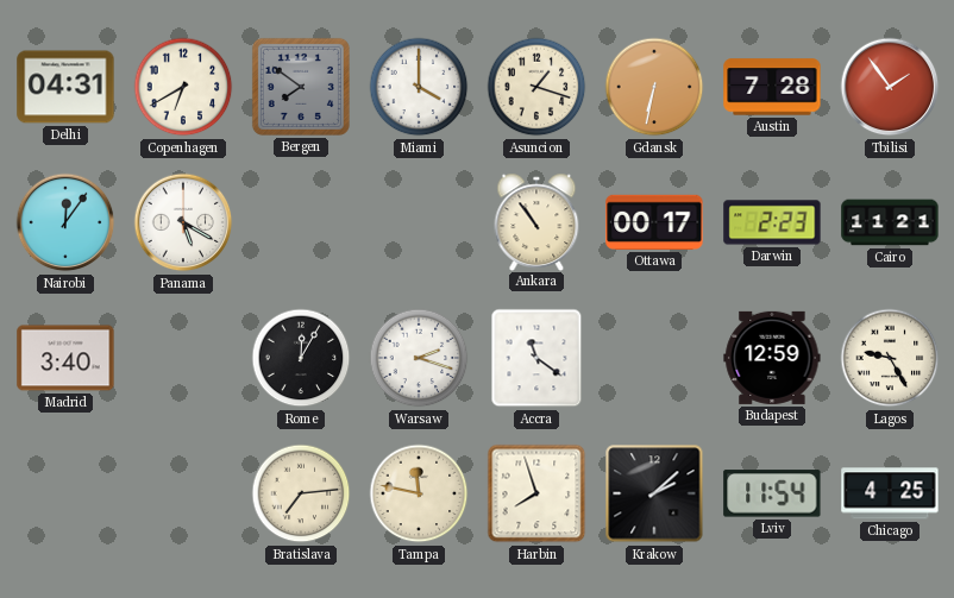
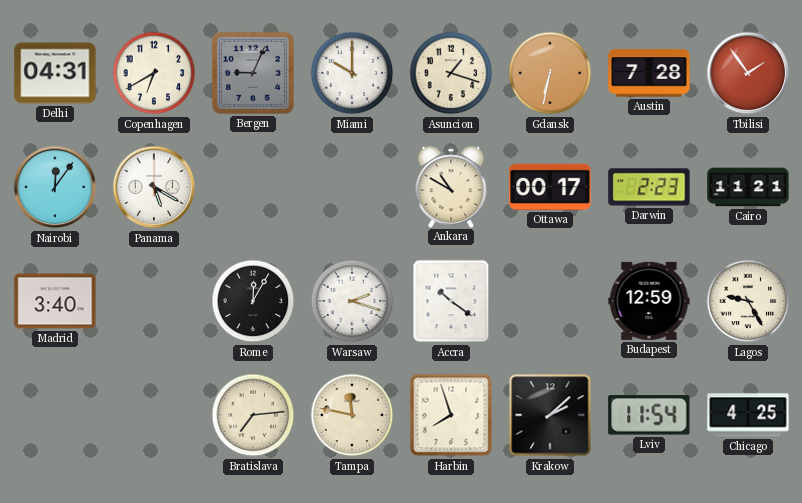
Bergen: 7:51 -> 9:04 (253, 73)
Miami: 4:00 -> 10:00 (352, 73)
Ankara: 10:54 -> 10:50 (451, 186)
Accra: 11:21 -> 10:21 (451, 301)
